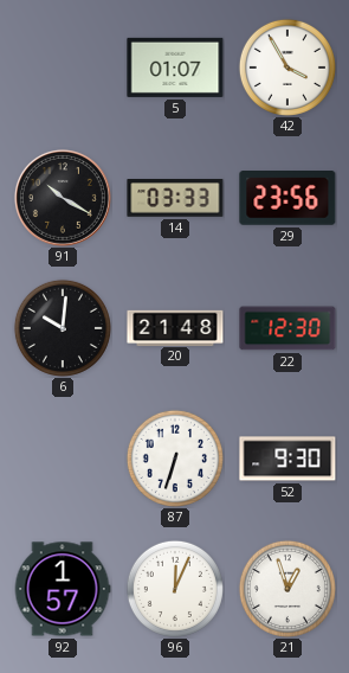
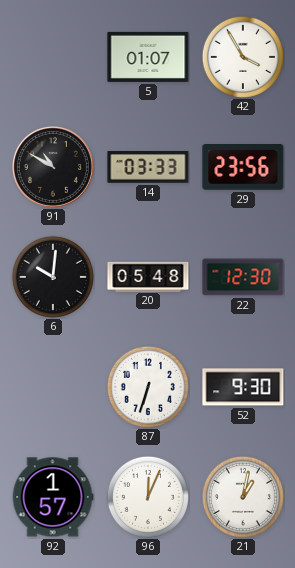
91: 10:20 -> 10:50 (53, 167)
20: 21:48 -> 05:48 (148, 276)
21: 12:57 -> 1:02 (243, 497)
